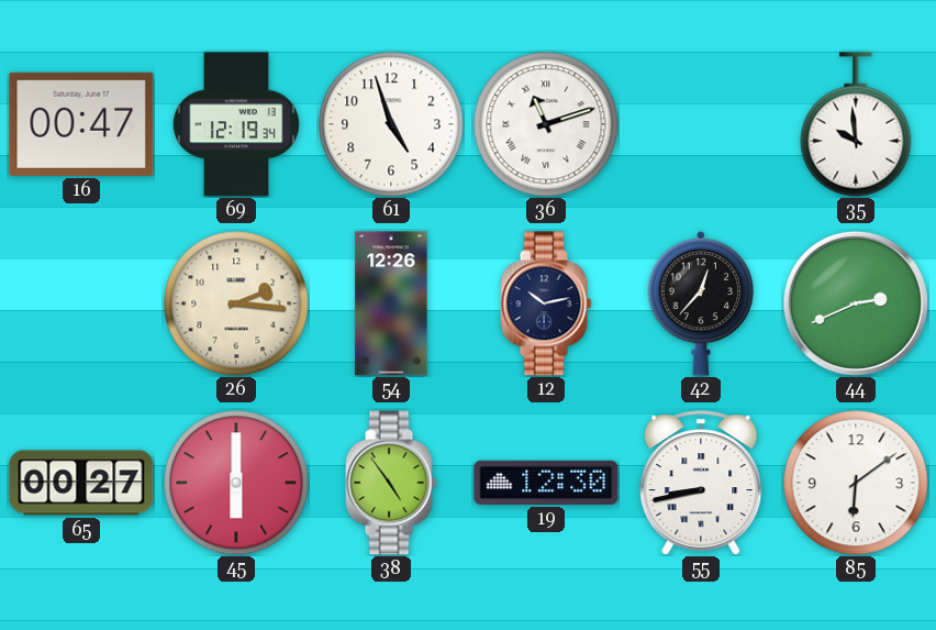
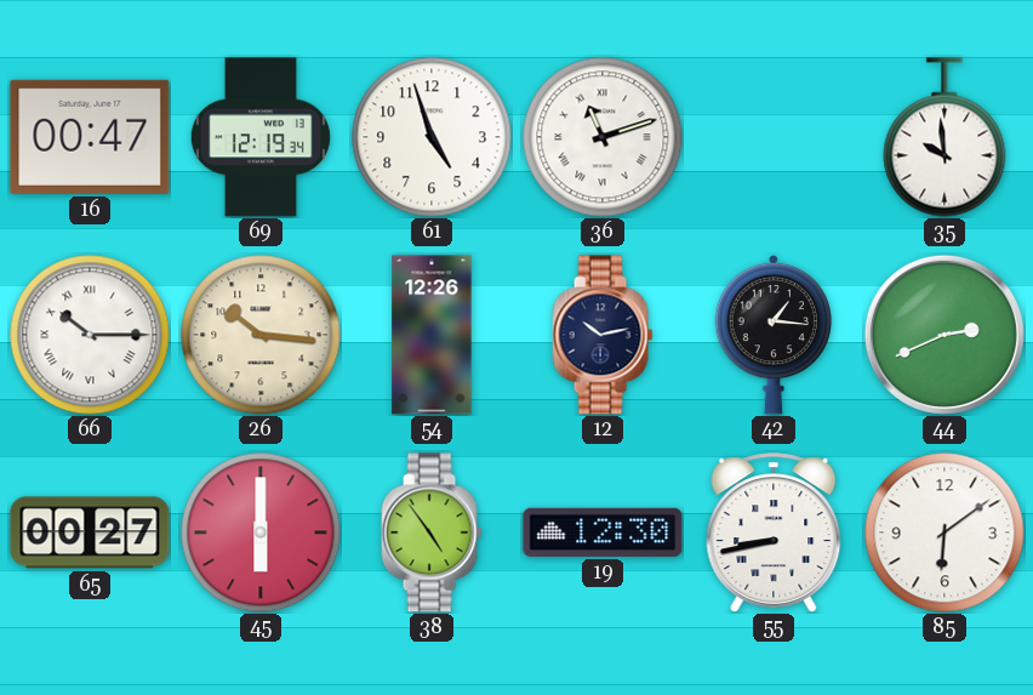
66: none -> 10:15 (90, 335)
26: 2:16 -> 10:16 (261, 335)
42: 12:37 -> 1:16 (774, 335)
